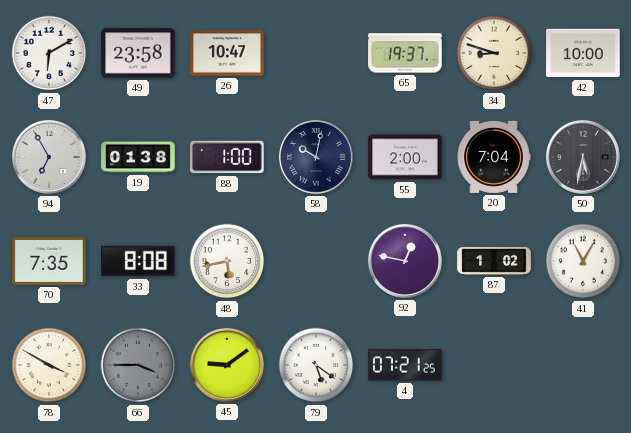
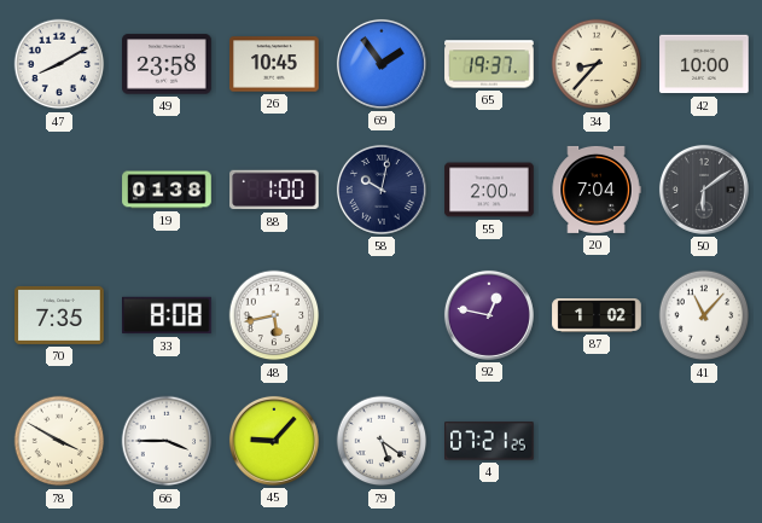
47: 6:10 -> 8:10 (59, 64)
26: 10:47 -> 10:45 (274, 64)
69: none -> 1:54 (382, 64)
34: 8:48 -> 8:37 (597, 64)
94: 6:55 -> none (49, 157)
50: 5:32 -> 6:09 (704, 190)
41: 11:05 -> 11:07 (704, 315)
66 dial: grey -> white (167, 441)
45: 9:09 -> 9:07 (274, 441)
